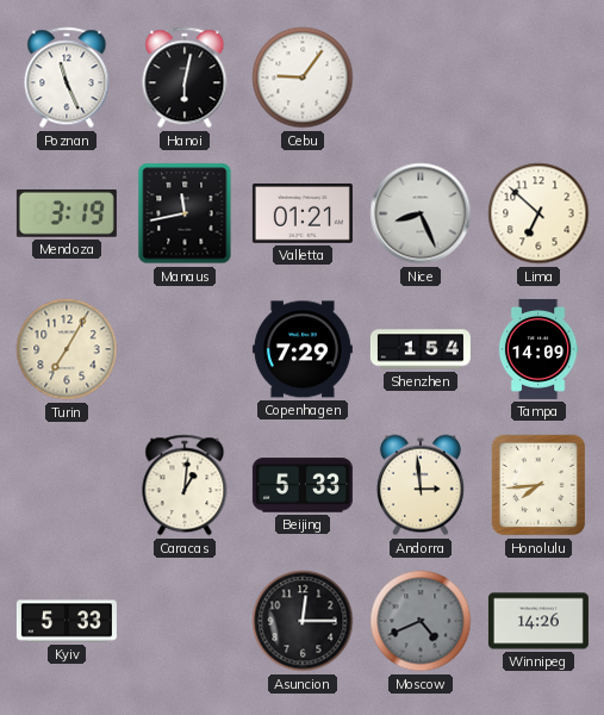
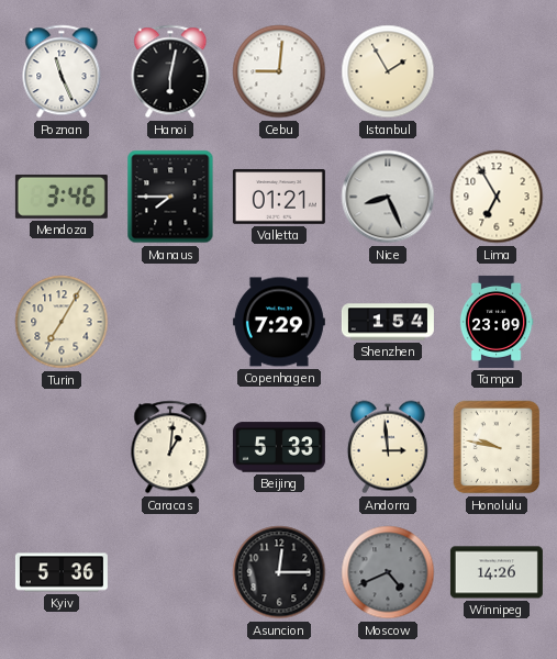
Cebu: 9:06 -> 9:01 (279, 71)
Istanbul: none -> 1:55 (388, 71)
Mendoza: 3:19 -> 3:46 (62, 197)
Manaus: 11:43 -> 7:45 (170, 197)
Lima: 6:52 -> 6:55 (497, 197)
Tampa: 14:09 -> 23:09 (497, 322)
Honolulu: 7:44 -> 9:47 (497, 447)
Kyiv: 5:33 -> 5:36 (62, 572)
